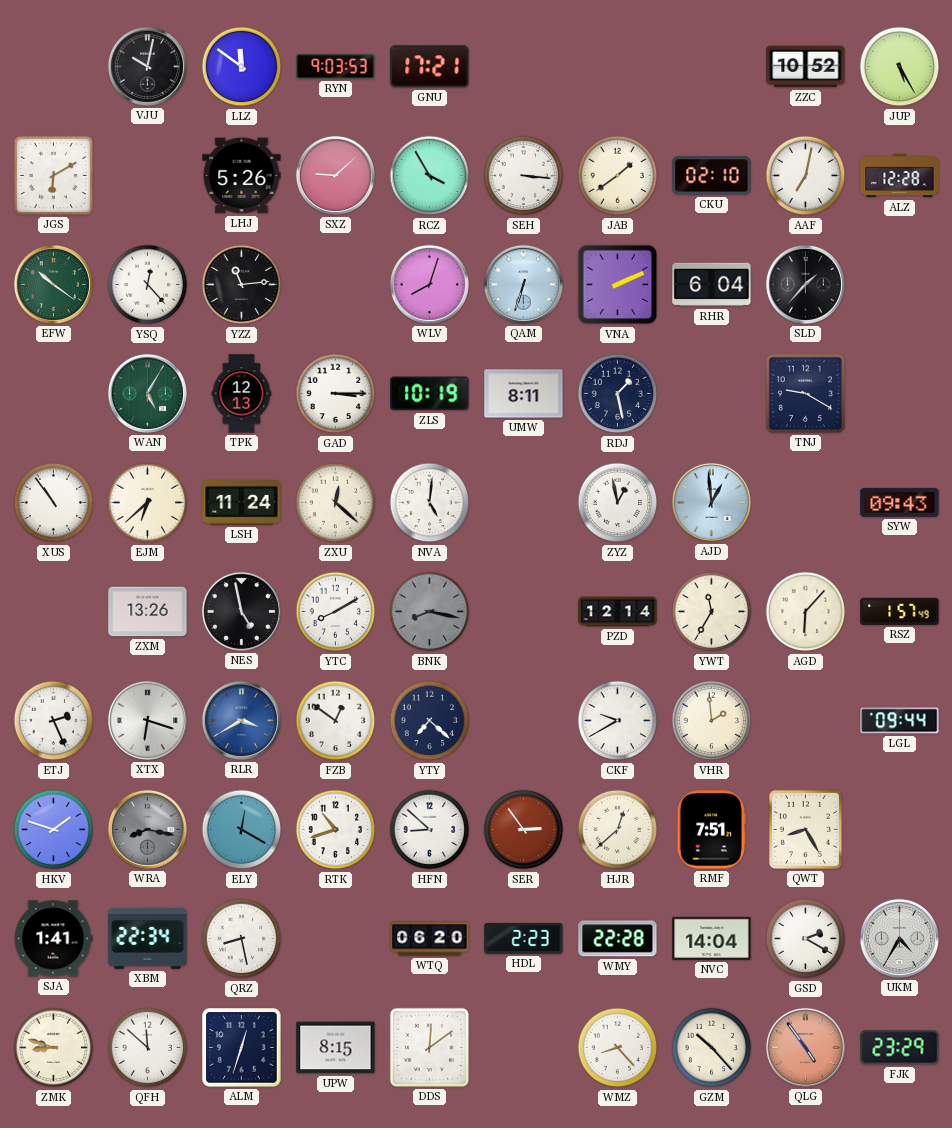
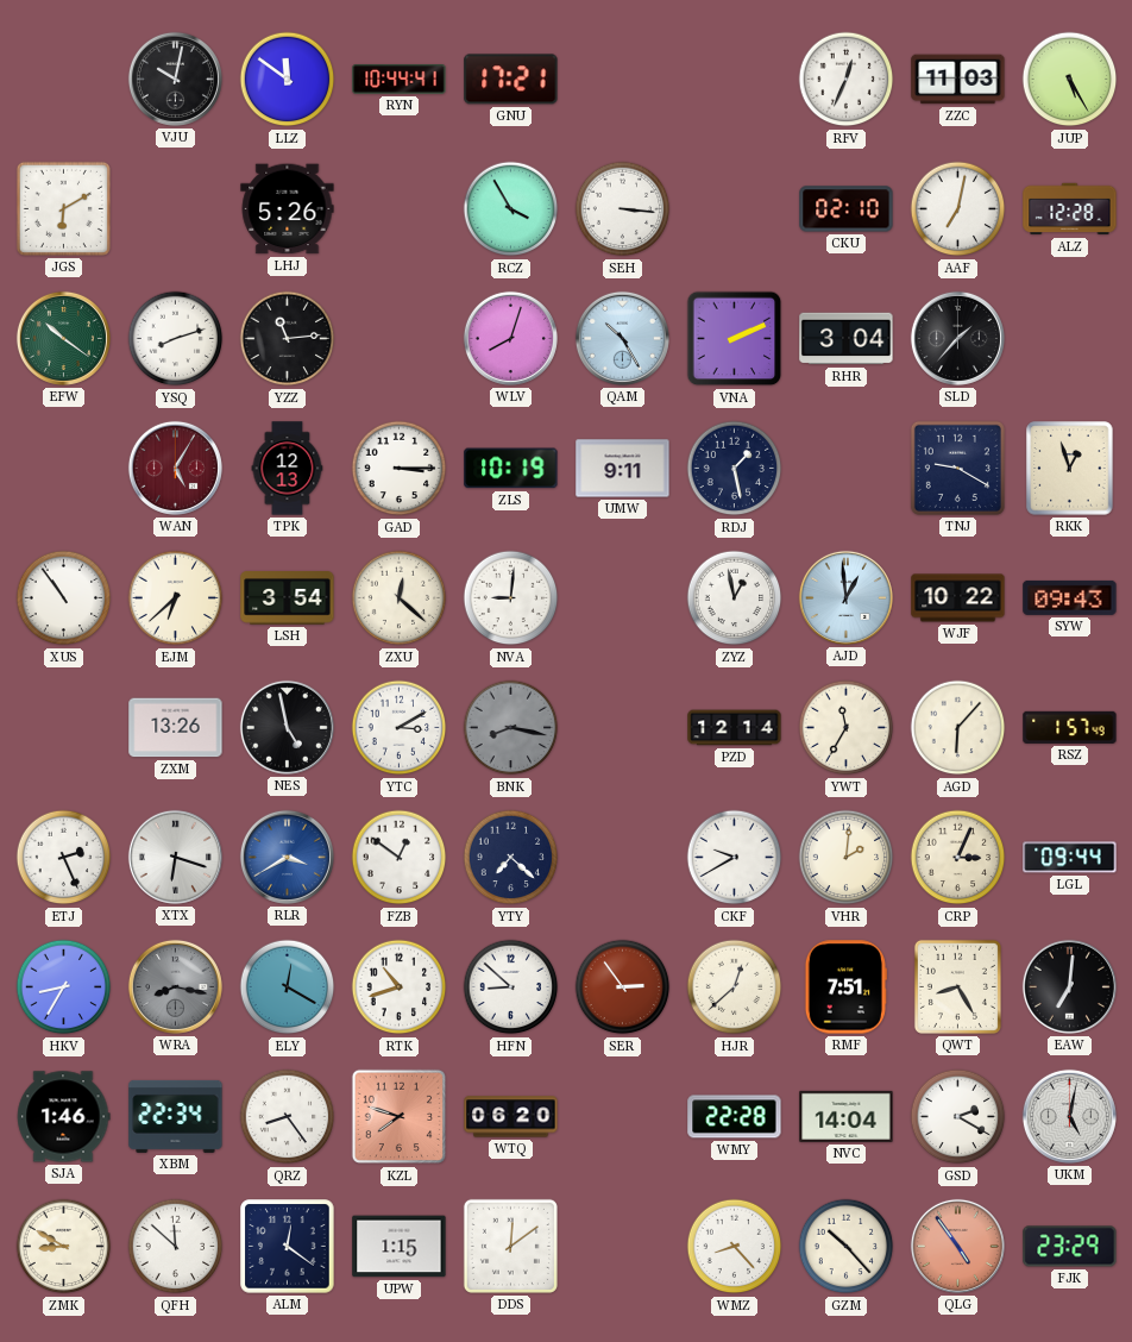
RYN: 9:03 -> 10:44 (400, 80)
RFV: none -> 12:34 (847, 80)
ZZC: 10:52 -> 11:03 (958, 80)
SXZ: 9:08 -> none (335, 175)
JAB: 1:39 -> none (618, 176)
YSQ: 12:23 -> 8:12 (176, 339)
QAM: 6:33 -> 10:25 (622, 338)
RHR: 6:04 -> 3:04 (847, 339)
WAN dial: green -> burgundy (175, 468)
UMW: 8:11 -> 9:11 (623, 469)
RKK: none -> 12:57 (1070, 469)
LSH: 11:24 -> 3:54 (288, 598)
NVA: 5:01 -> 9:01 (511, 598)
WJF: none -> 10:22 (958, 598)
YTC: 8:10 -> 3:10 (400, 728)
VHR: 1:59 -> 2:01 (847, 858)
CRP: none -> 3:04 (958, 858)
HKV: 1:48 -> 8:35 (64, 987)
EAW: none -> 7:01 (1069, 986)
SJA: 1:41 -> 1:46 (63, 1117)
QRZ: 8:28 -> 8:24 (288, 1117)
KZL: none -> 7:48 (400, 1117)
HDL: 2:23 -> none (524, 938)
UKM: 4:35 -> 5:02 (1069, 1116)
ZMK: 8:48 -> 8:50 (64, 1247)
ALM: 12:33 -> 12:21 (288, 1247)
UPW: 8:15 -> 1:15 (400, 1247)
